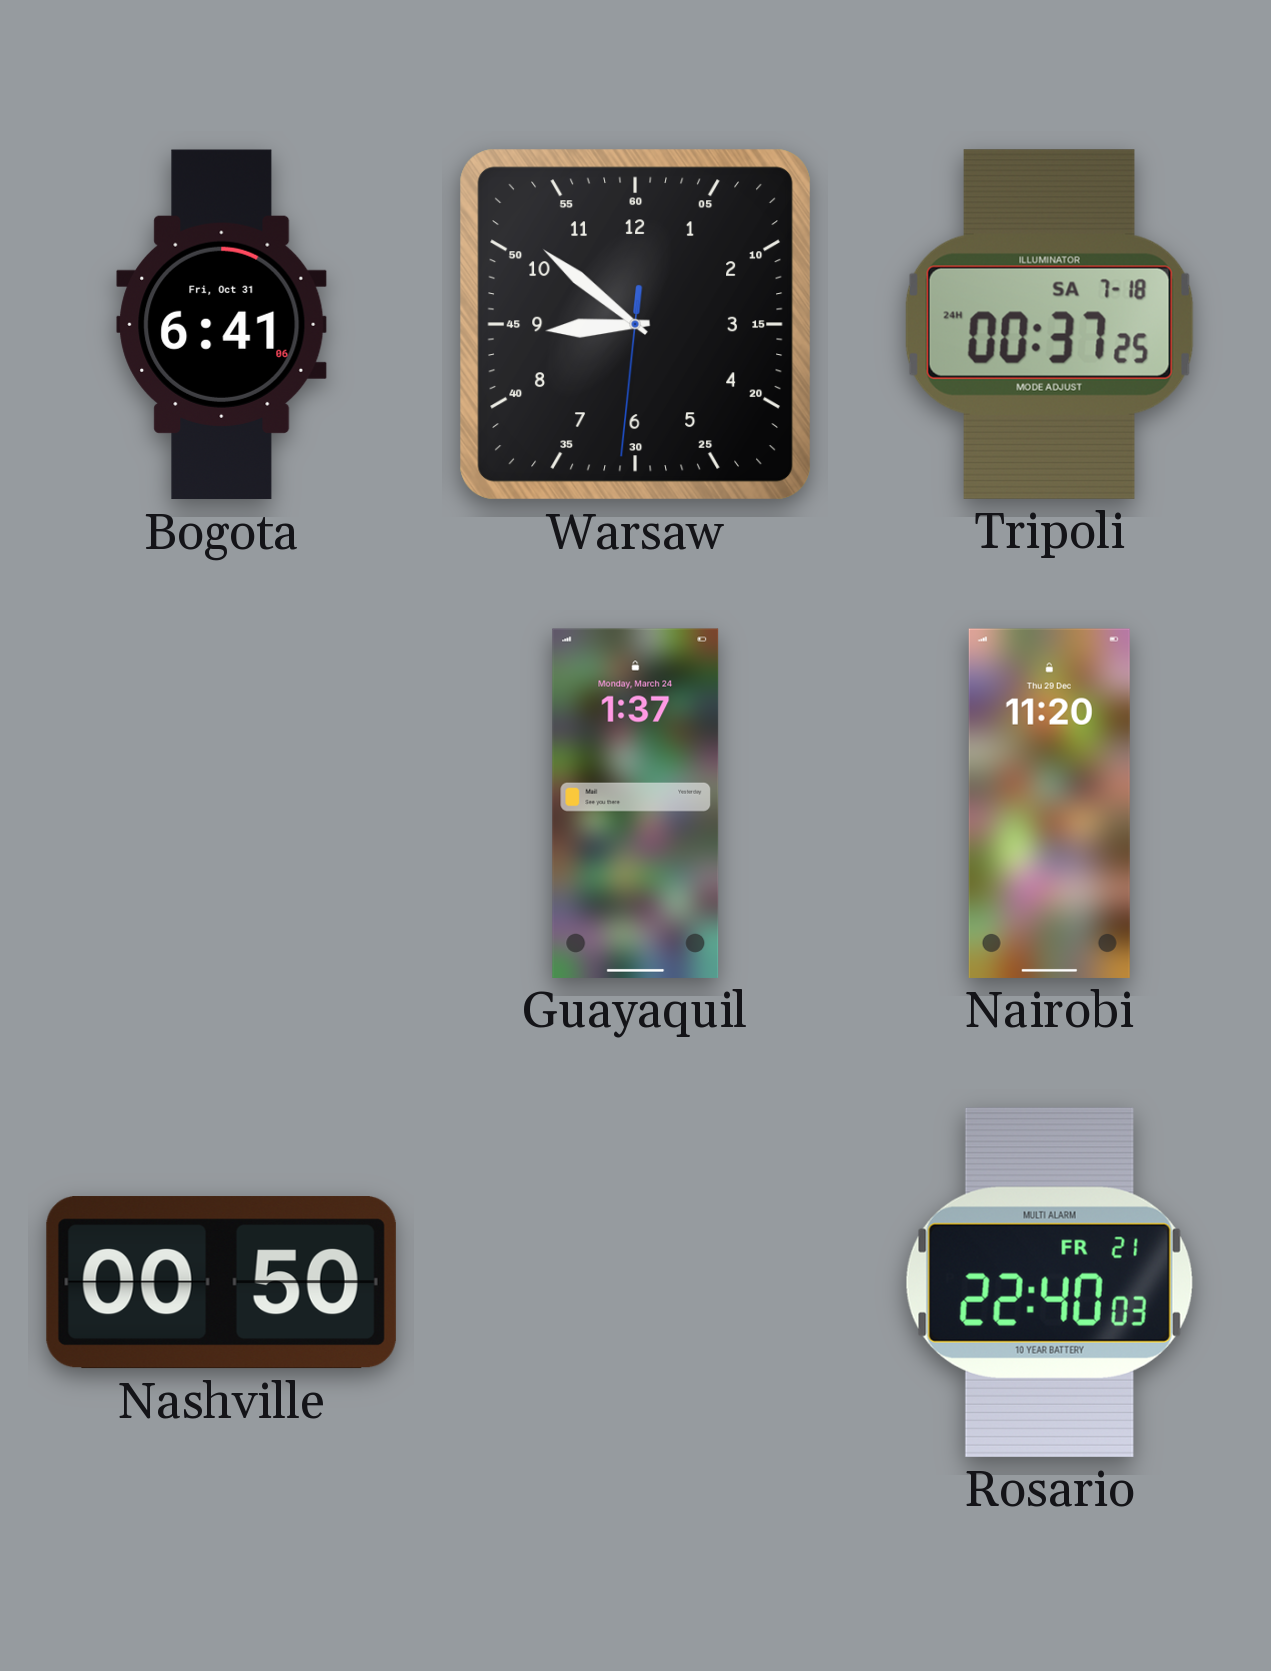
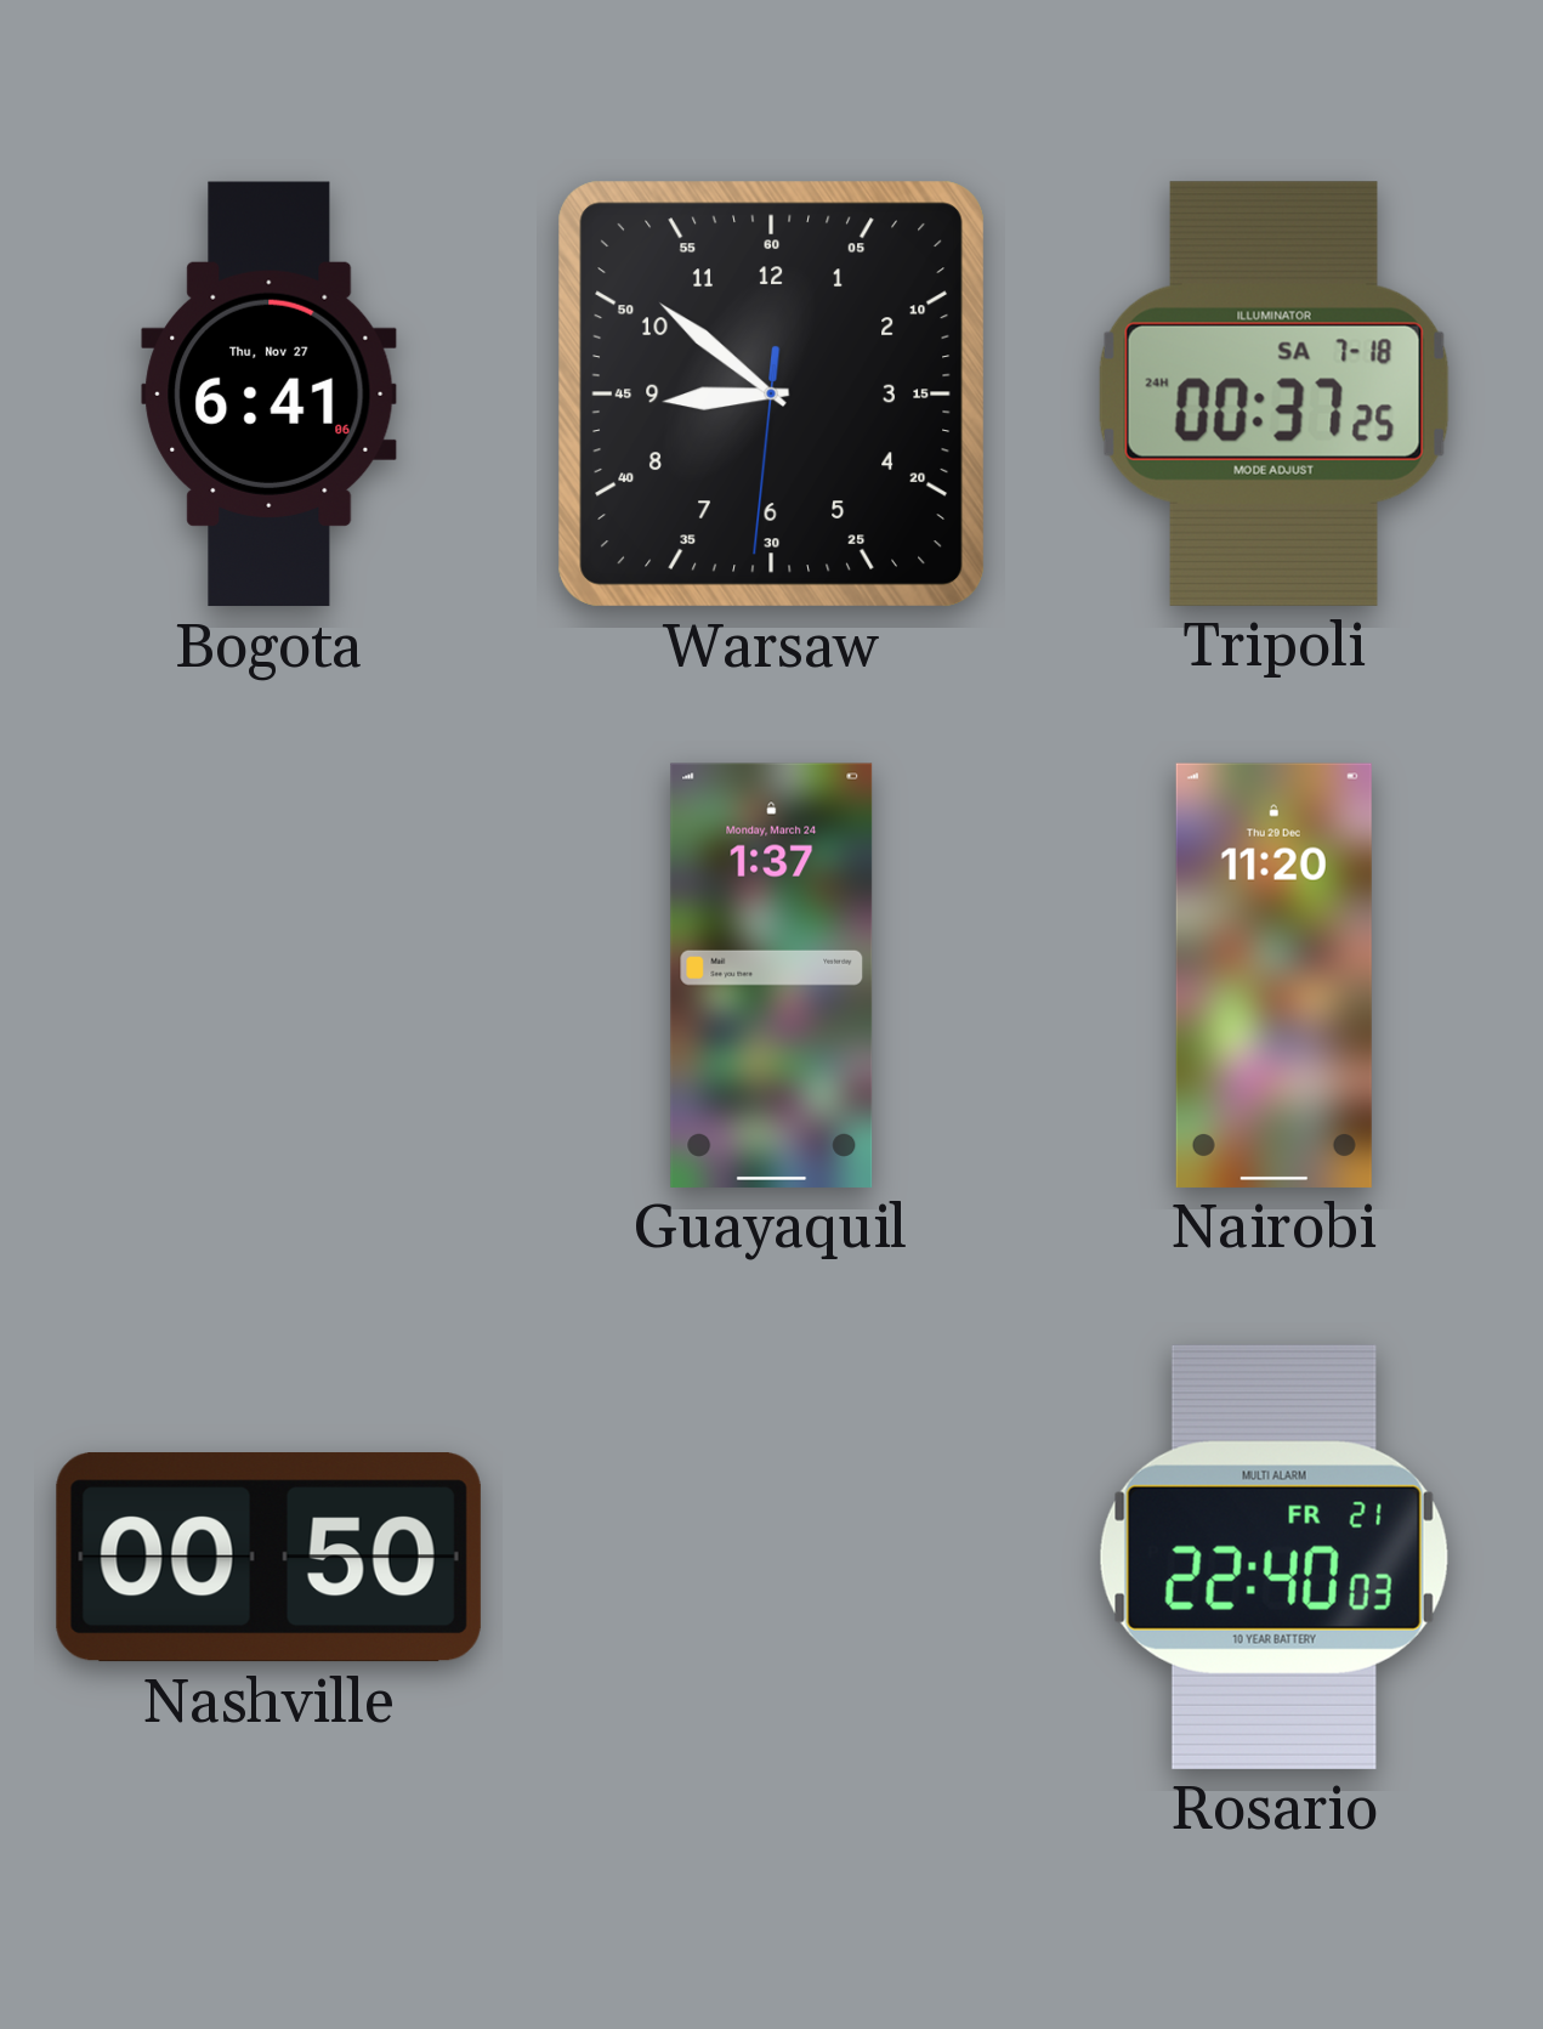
Bogota date: Fri, Oct 31 -> Thu, Nov 27 (270, 395)
